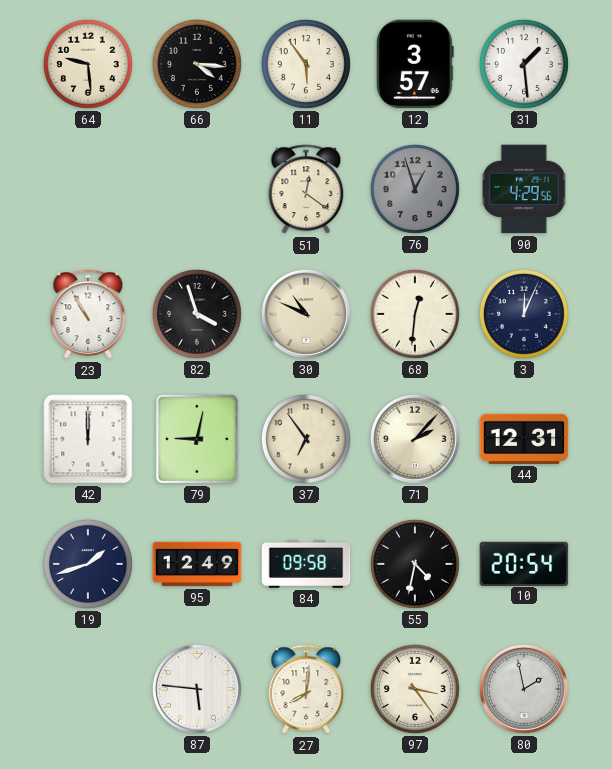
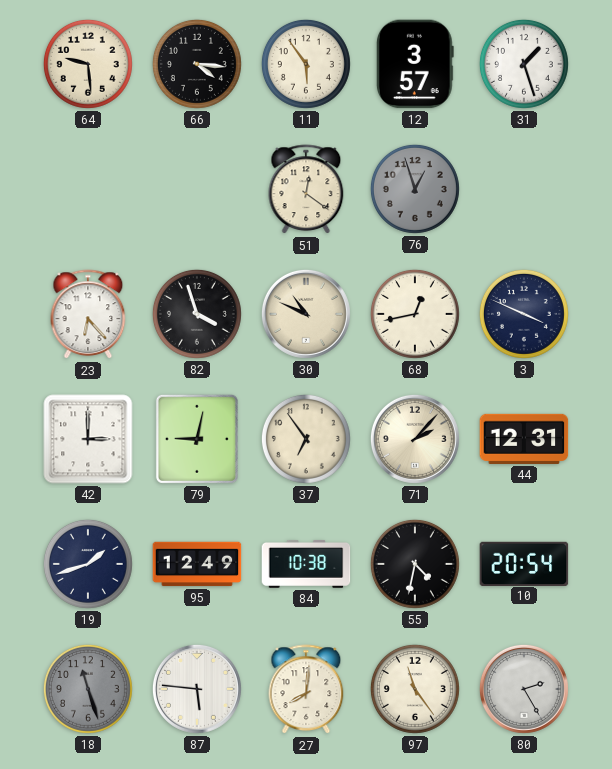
31: 1:29 -> 1:27 (524, 64)
90: 4:29 -> none (525, 189)
23: 10:55 -> 6:23 (88, 315)
68: 12:31 -> 12:43 (415, 314)
3: 12:04 -> 3:49 (524, 314)
42: 12:00 -> 3:00 (88, 439)
84: 09:58 -> 10:38 (306, 564)
18: none -> 11:27 (88, 689)
97: 3:24 -> 11:24 (415, 689)
80: 1:58 -> 2:25 (524, 689)
